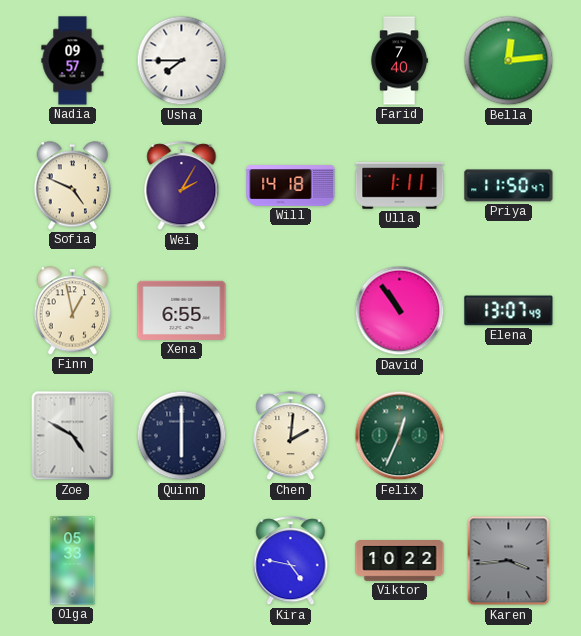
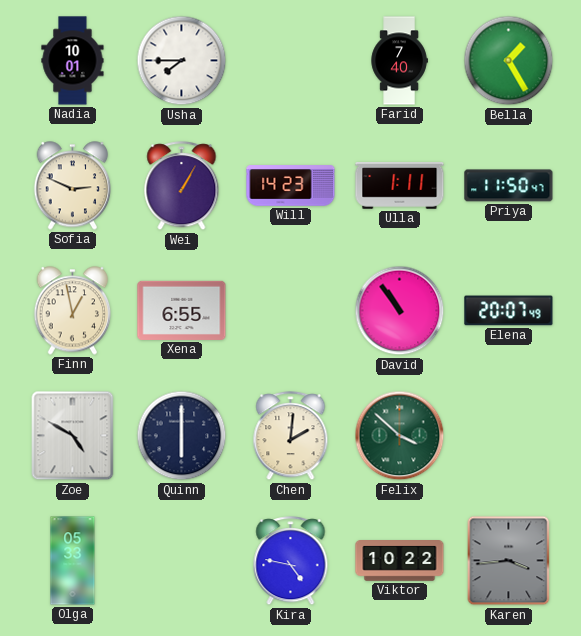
Nadia: 09:57 -> 10:01 (73, 61)
Bella: 12:14 -> 1:25 (509, 61)
Sofia: 4:49 -> 2:49 (73, 186)
Wei: 2:05 -> 1:05 (182, 186)
Will: 14:18 -> 14:23 (291, 186)
Elena: 13:07 -> 20:07 (509, 311)
Felix: 12:34 -> 3:52 (400, 436)
